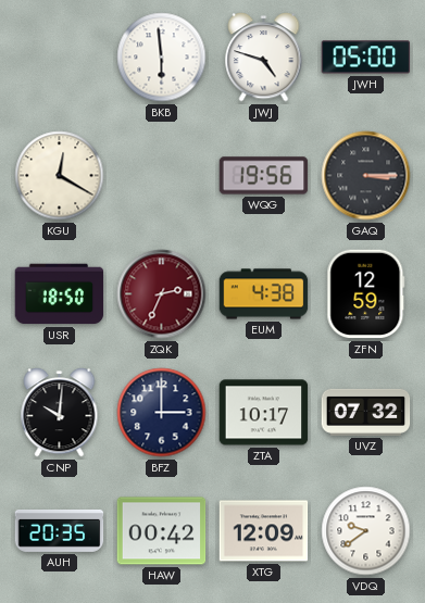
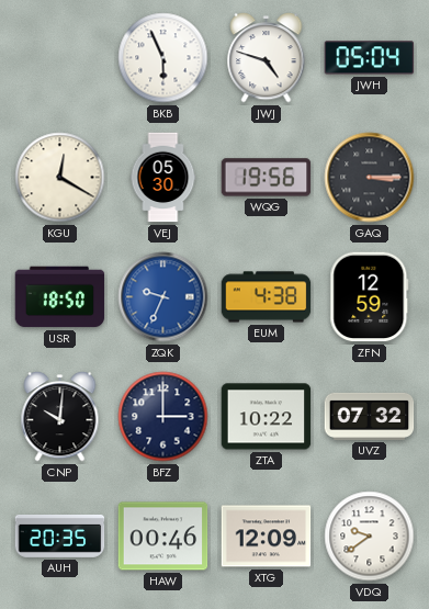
BKB: 5:59 -> 5:56 (163, 58)
JWH: 05:00 -> 05:04 (370, 58)
VEJ: none -> 05:30 (163, 178)
ZQK: 2:34 -> 9:34 (163, 297)
ZQK dial: burgundy -> blue (163, 297)
ZTA: 10:17 -> 10:22 (267, 417)
HAW: 00:42 -> 00:46 (163, 537)
